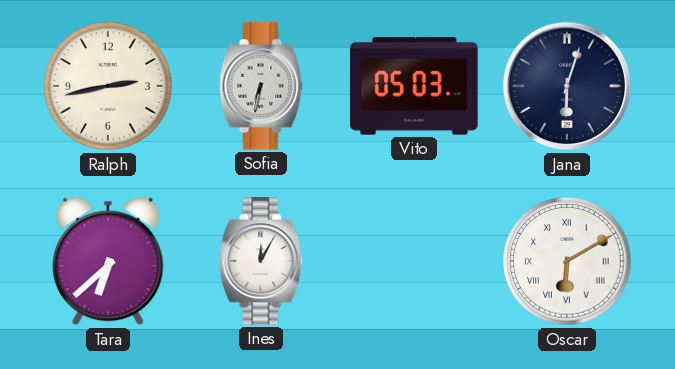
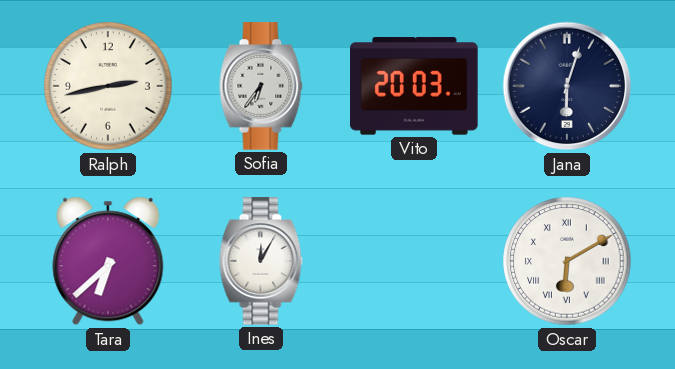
Sofia: 6:32 -> 6:36 (261, 86)
Vito: 05:03 -> 20:03 (414, 86)
